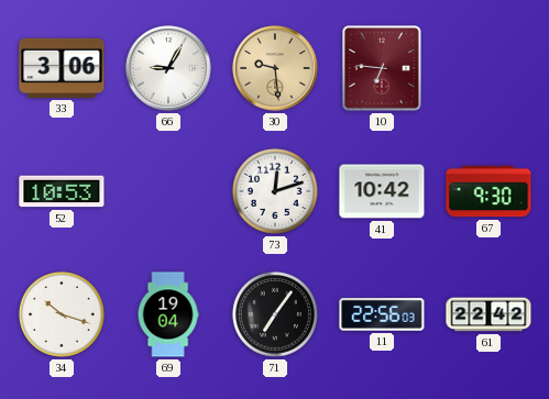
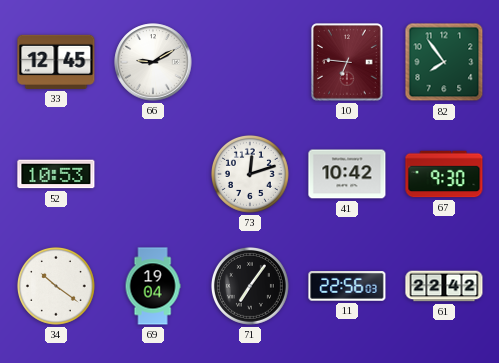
33: 3:06 -> 12:45 (56, 62)
66: 9:05 -> 9:10 (153, 62)
30: 9:29 -> none (275, 68)
82: none -> 7:54 (444, 62)
34: 10:18 -> 10:21 (56, 286)
